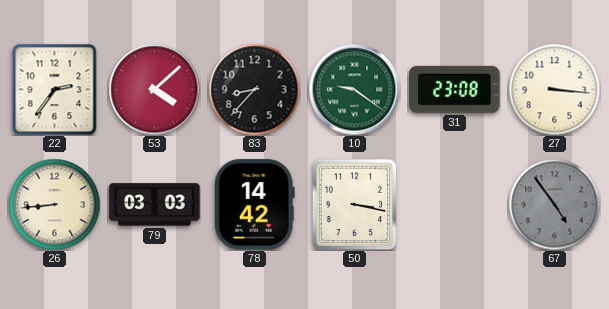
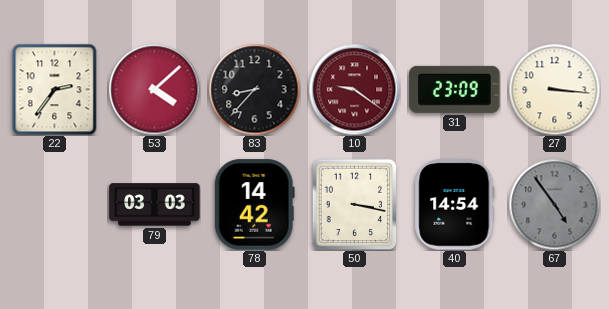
10 dial: green -> burgundy (354, 89)
31: 23:08 -> 23:09 (455, 89)
26: 8:44 -> none (54, 204)
40: none -> 14:54 (455, 205)
